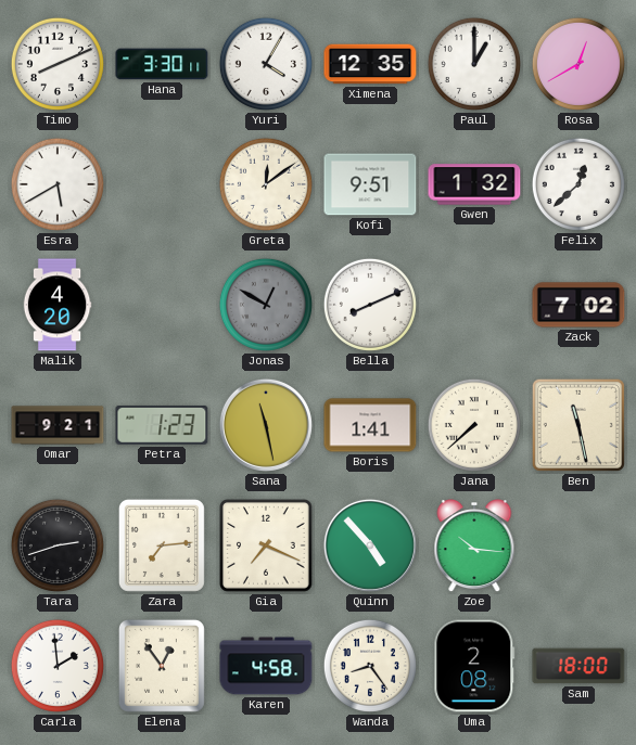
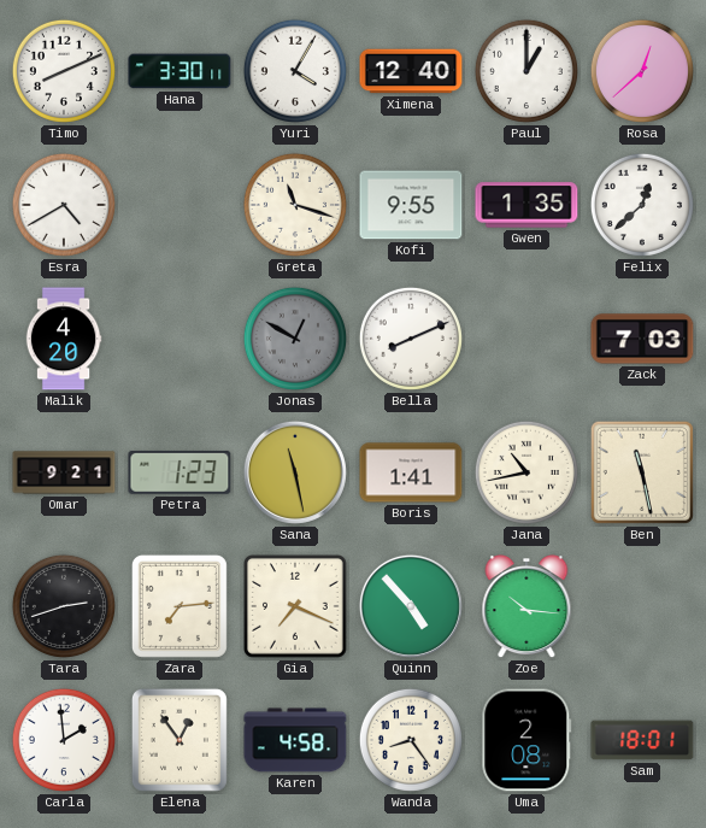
Ximena: 12:35 -> 12:40 (411, 71)
Rosa: 12:40 -> 12:38 (642, 71)
Esra: 5:40 -> 4:40 (64, 205)
Greta: 12:09 -> 11:18 (295, 205)
Kofi: 9:51 -> 9:55 (411, 205)
Gwen: 1:32 -> 1:35 (526, 205)
Zack: 7:02 -> 7:03 (642, 339)
Jana: 7:38 -> 10:43 (526, 472)
Sam: 18:00 -> 18:01 (642, 740)
